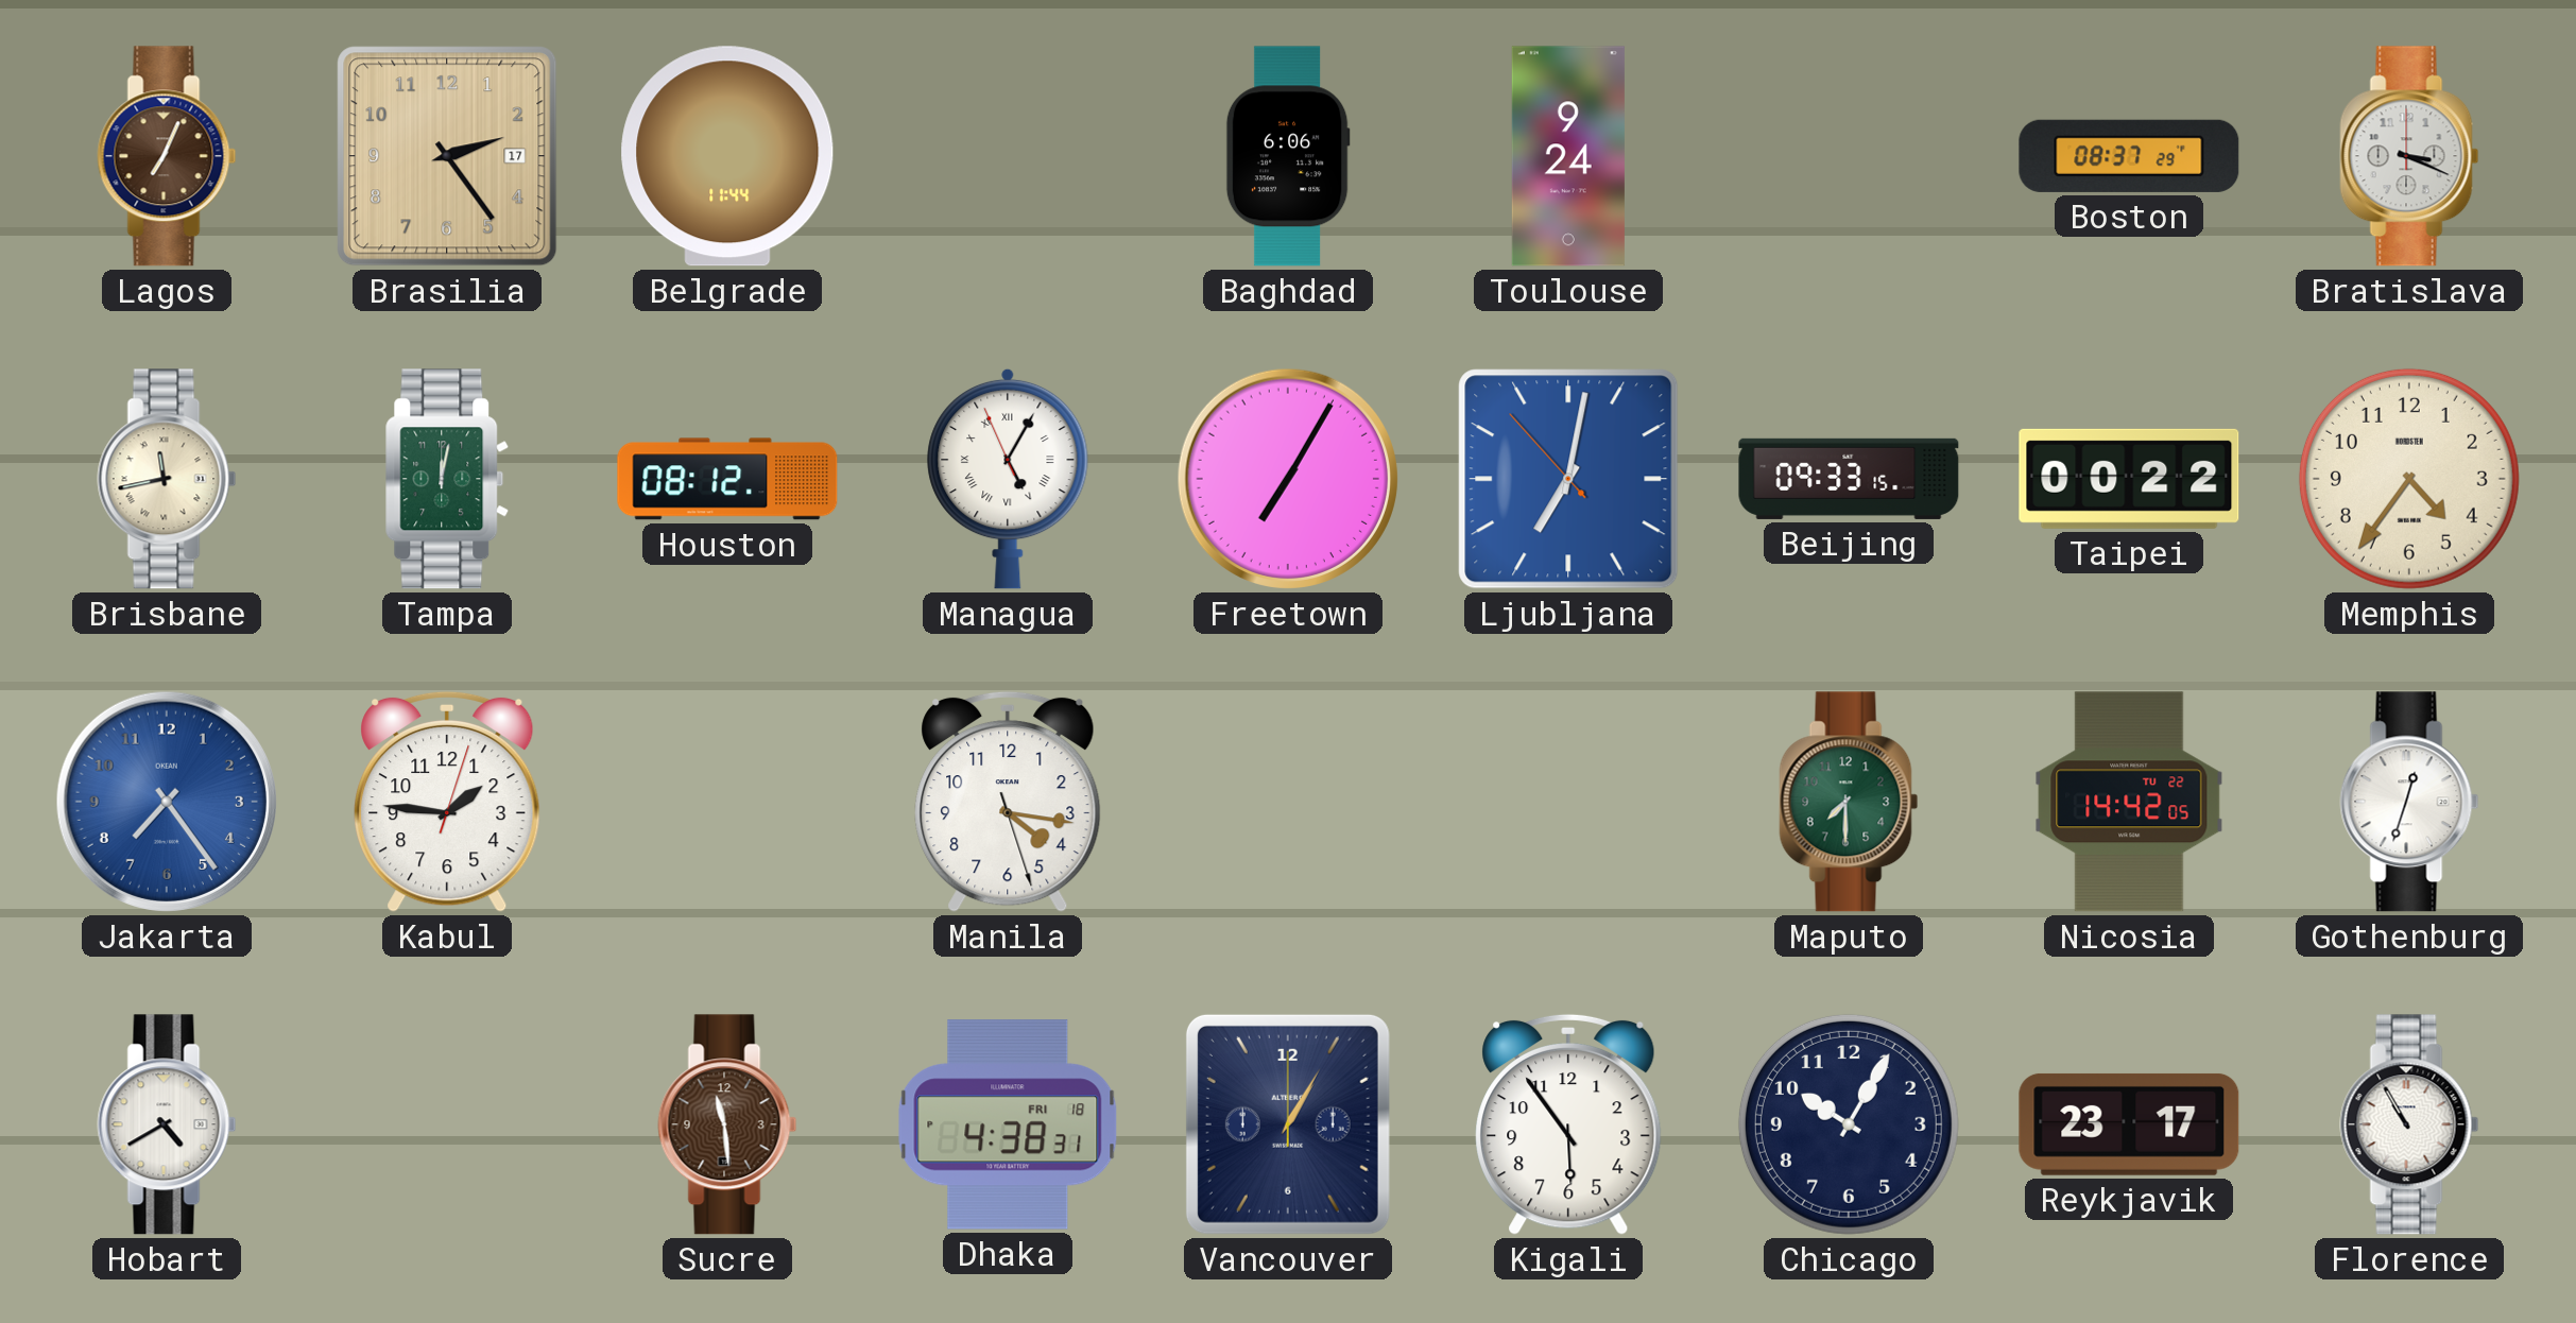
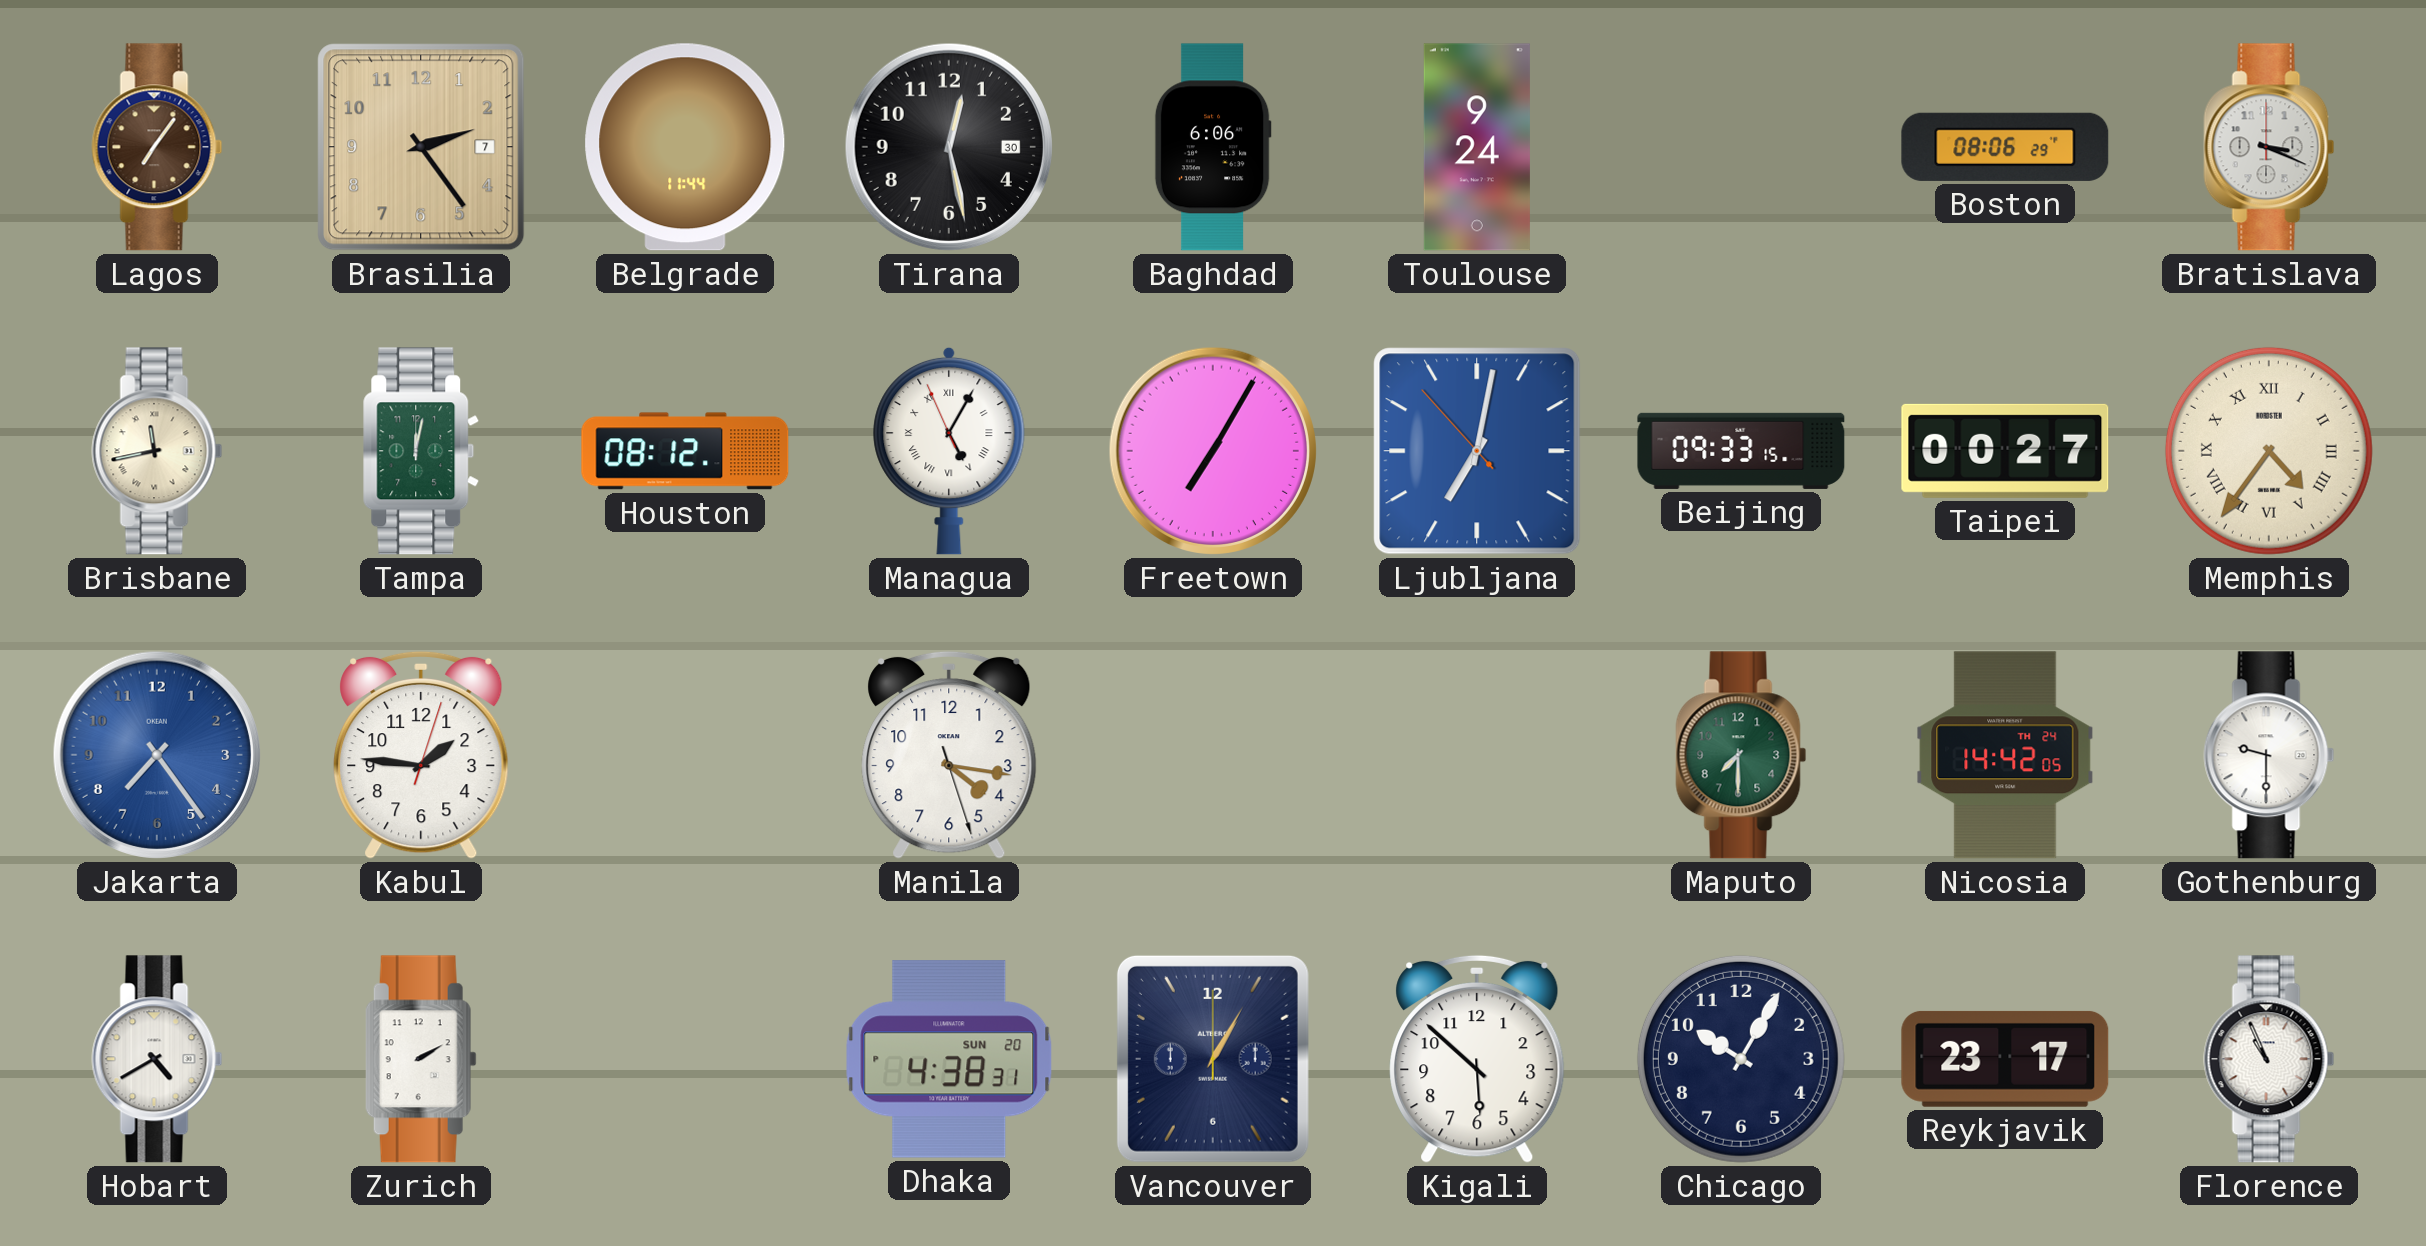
Lagos: 7:04 -> 7:06 (157, 147)
Brasilia date: 17 -> 7 (421, 147)
Tirana: none -> 12:28 (949, 147)
Boston: 08:37 -> 08:06 (2005, 147)
Taipei: 00:22 -> 00:27 (2005, 451)
Memphis numerals: Arabic -> Roman (2269, 451)
Nicosia date: TU 22 -> TH 24 (2005, 755)
Gothenburg: 12:33 -> 9:30 (2269, 755)
Zurich: none -> 2:10 (421, 1059)
Sucre: 11:29 -> none (727, 1124)
Dhaka date: FRI 18 -> SUN 20 (949, 1059)
Kigali: 5:54 -> 5:52 (1477, 1059)
Florence: 10:55 -> 10:56 (2269, 1059)
